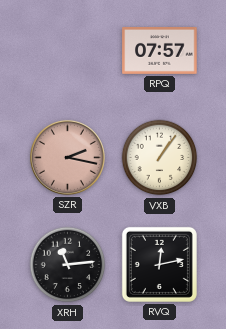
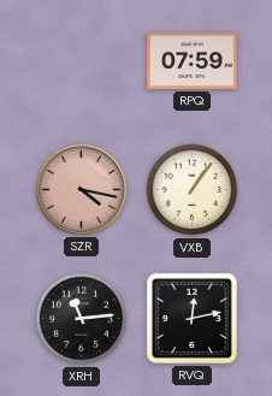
RPQ: 07:57 -> 07:59 (193, 61)
SZR: 2:17 -> 4:17 (81, 189)
